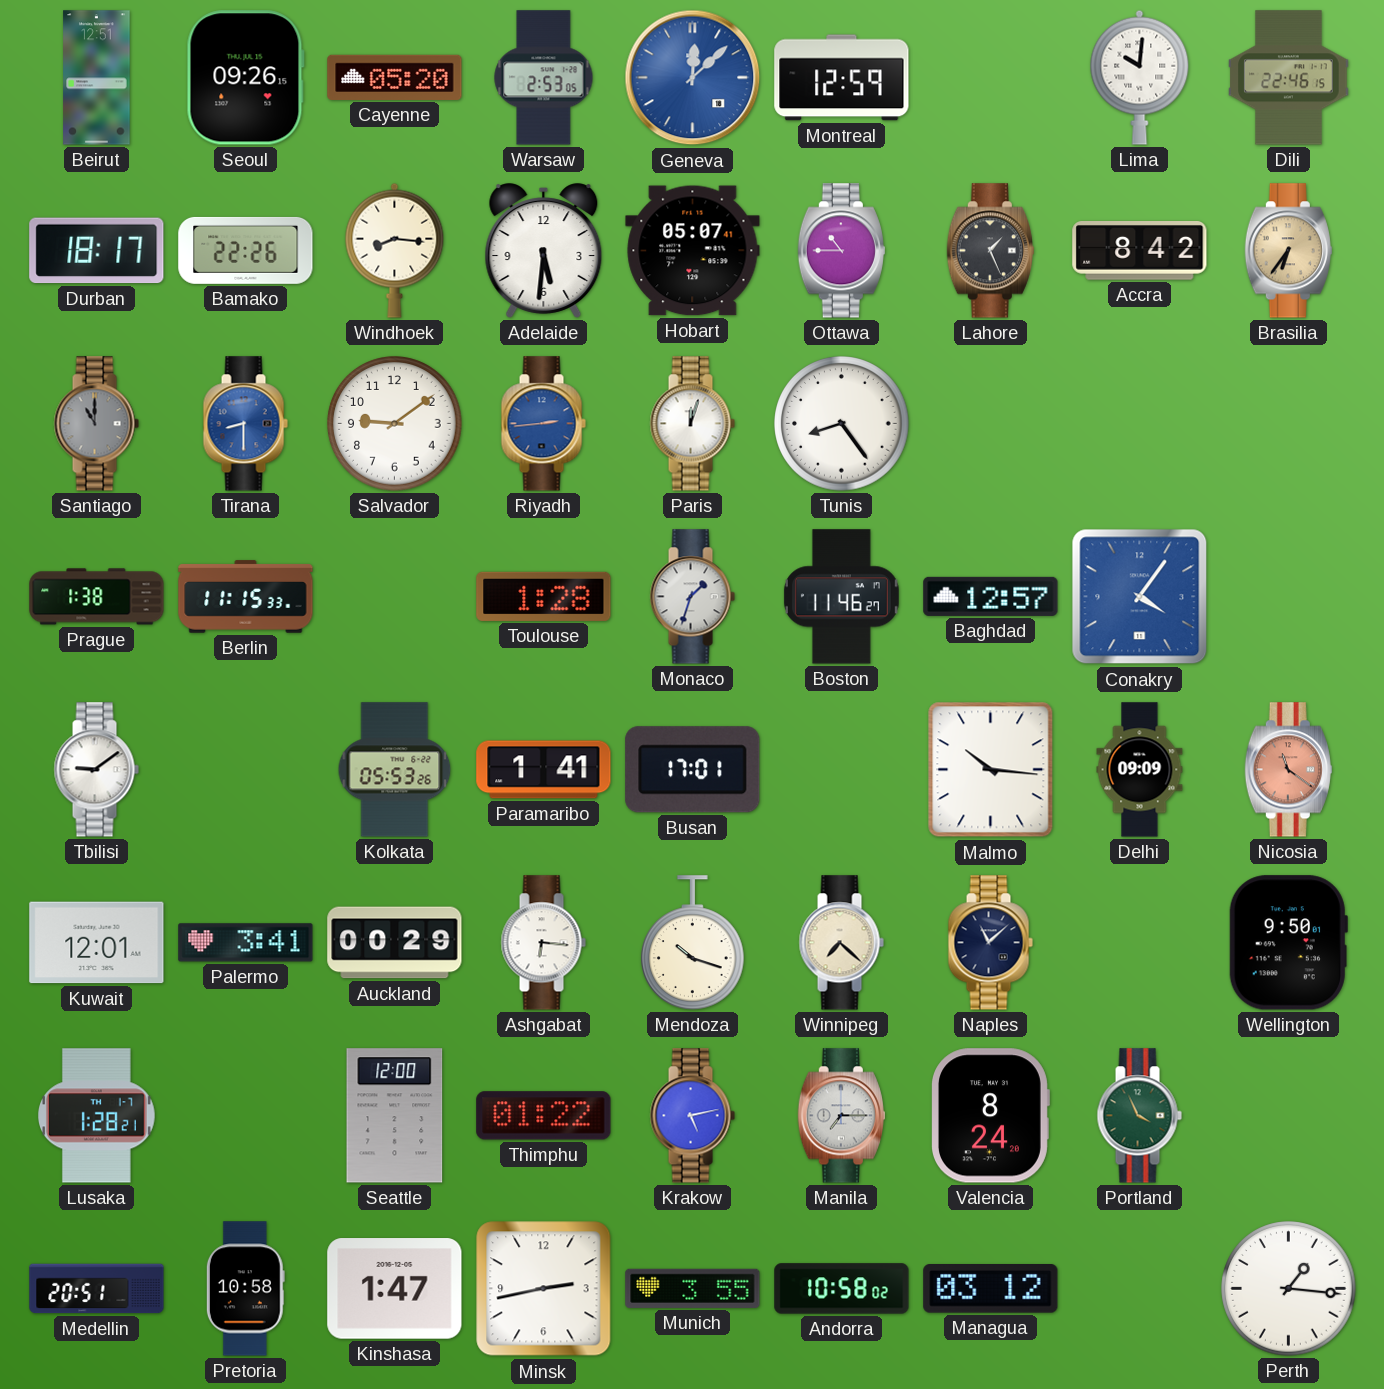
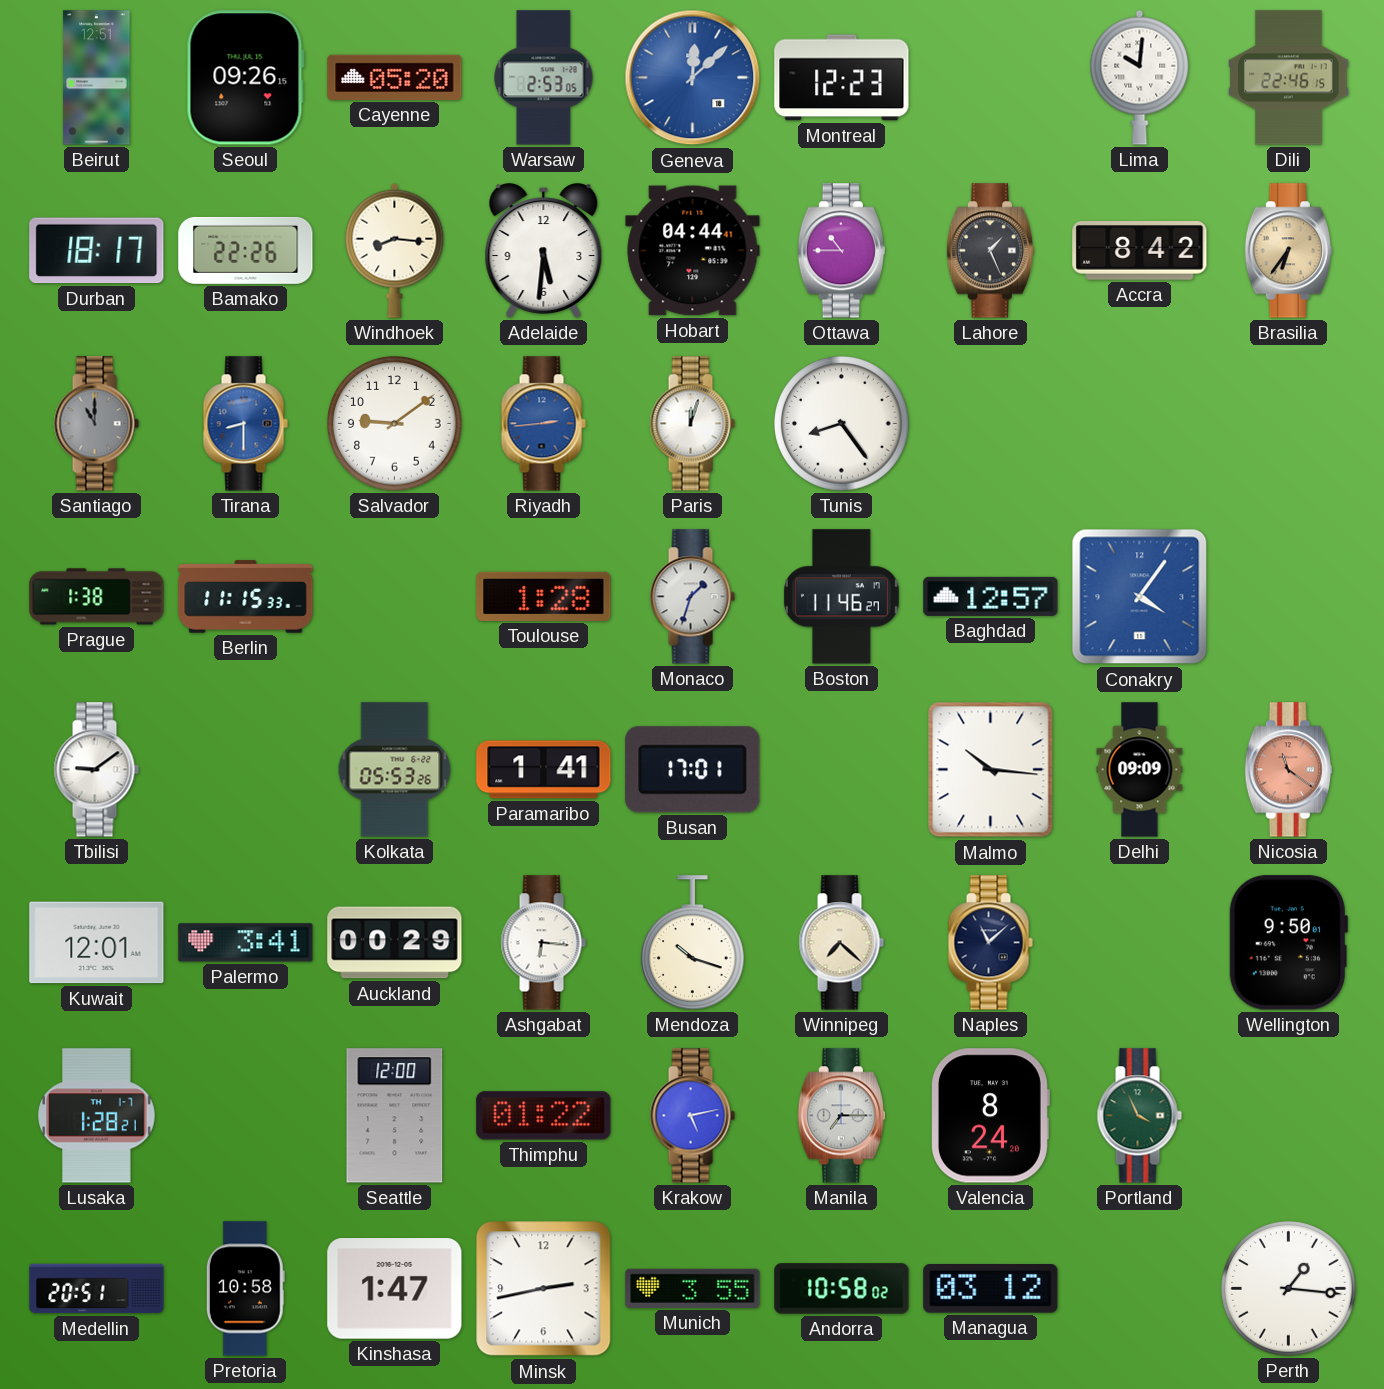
Montreal: 12:59 -> 12:23 (842, 78)
Hobart: 05:07 -> 04:44 (693, 251)
